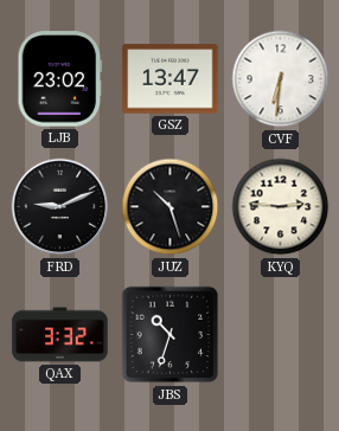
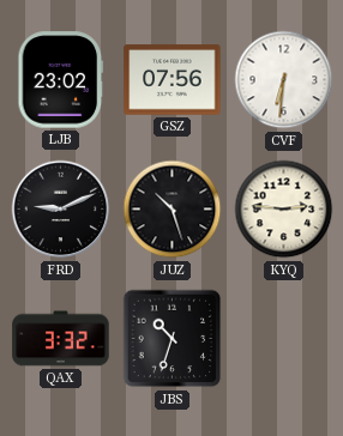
GSZ: 13:47 -> 07:56 (173, 80)
